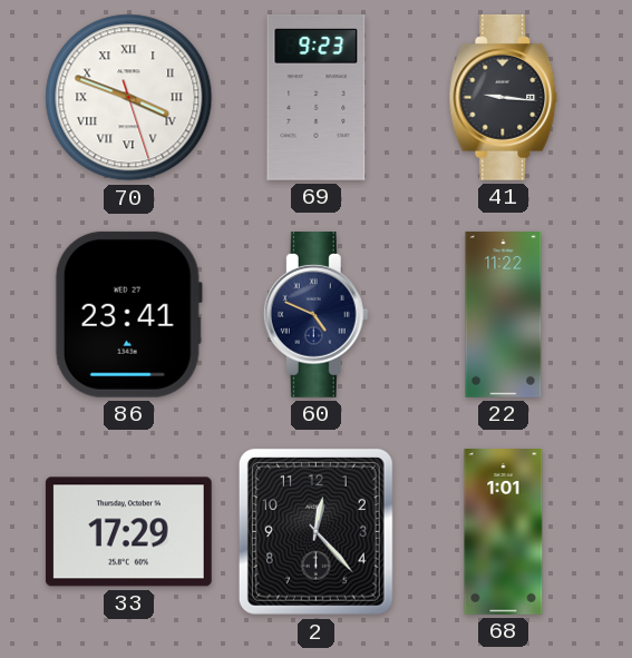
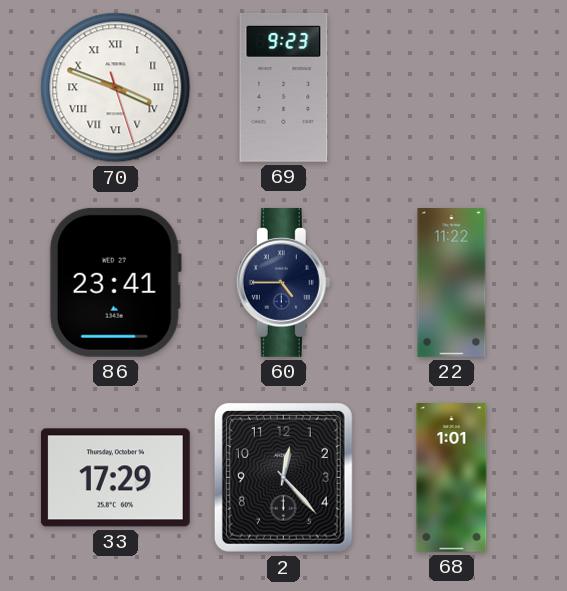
41: 9:16 -> none (504, 97)
60: 4:49 -> 4:45 (283, 282)
